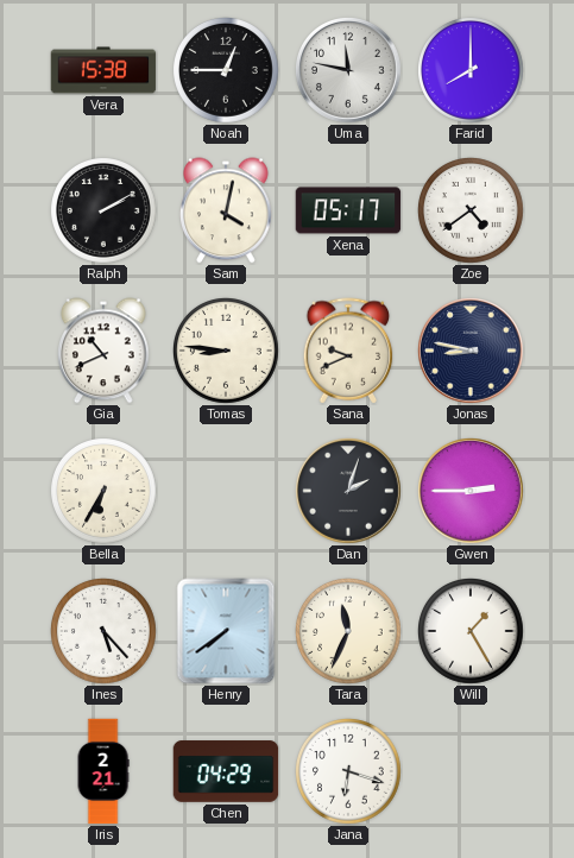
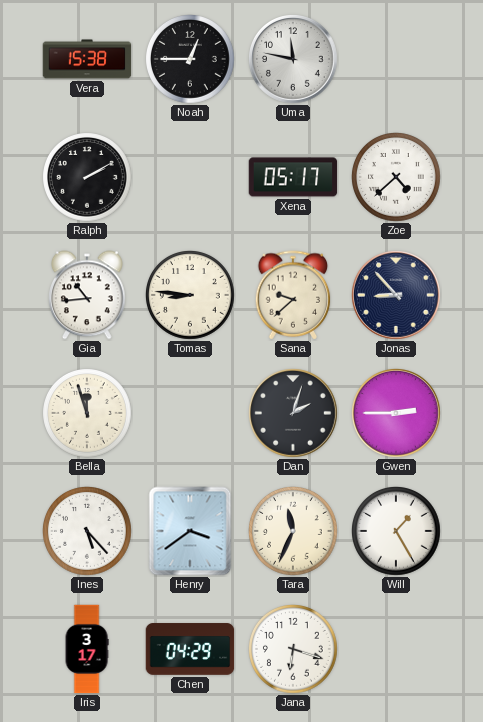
Farid: 8:00 -> none (472, 71)
Sam: 4:02 -> none (227, 210)
Zoe: 4:39 -> 4:38 (397, 178)
Gia: 10:41 -> 10:44 (88, 295)
Sana: 9:41 -> 9:38 (293, 295)
Jonas: 8:47 -> 8:53 (397, 296)
Bella: 6:35 -> 11:57 (88, 414)
Henry: 7:39 -> 3:39 (190, 531)
Iris: 2:21 -> 3:17 (87, 649)
